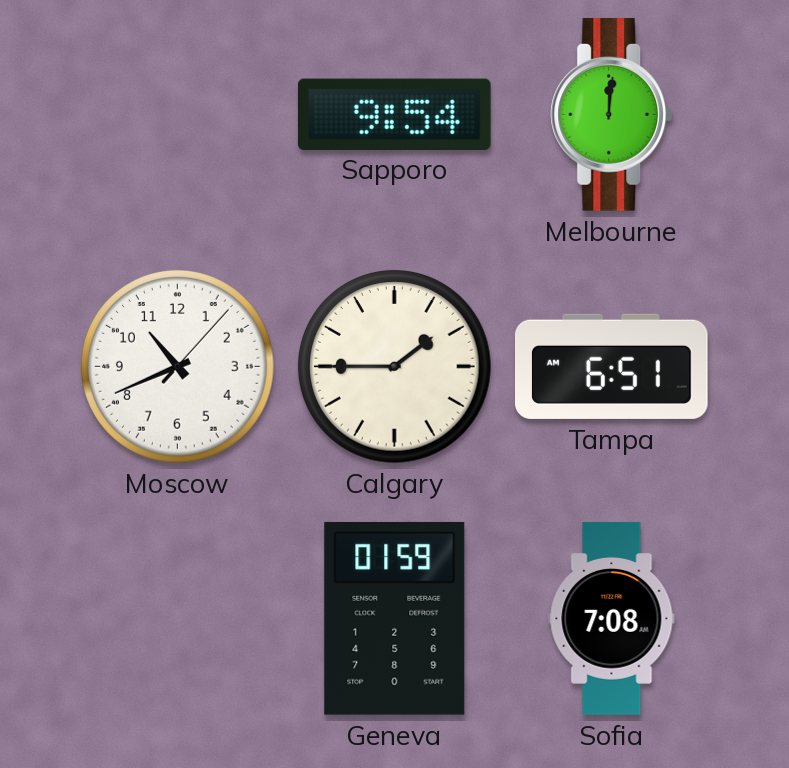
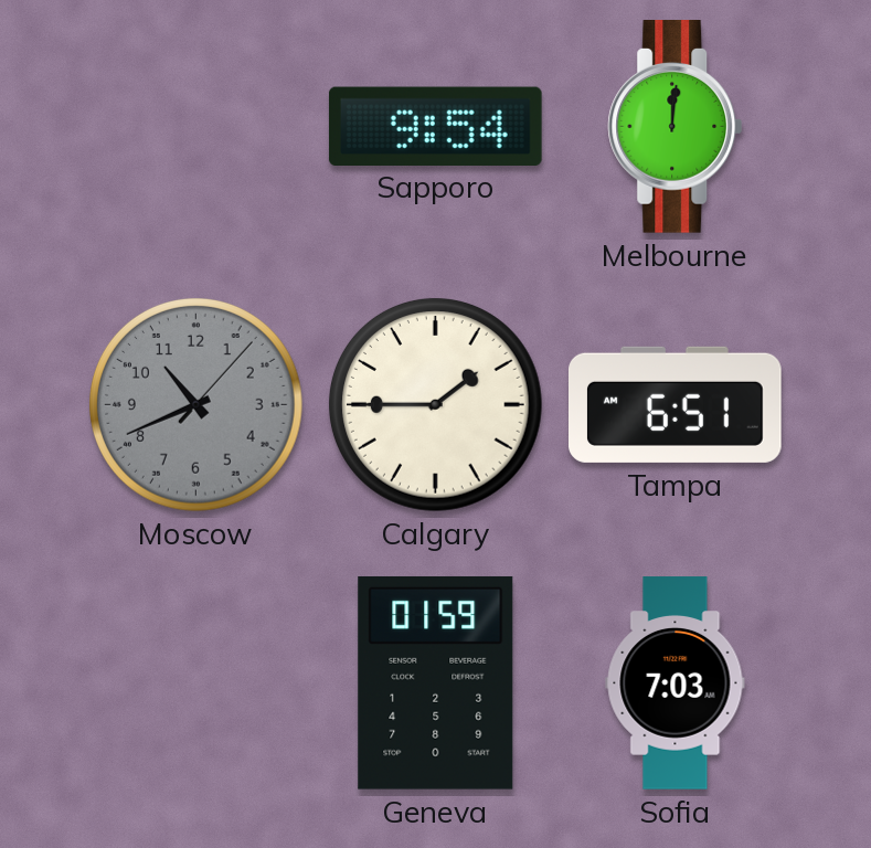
Moscow dial: white -> grey (196, 405)
Sofia: 7:08 -> 7:03 (676, 683)
